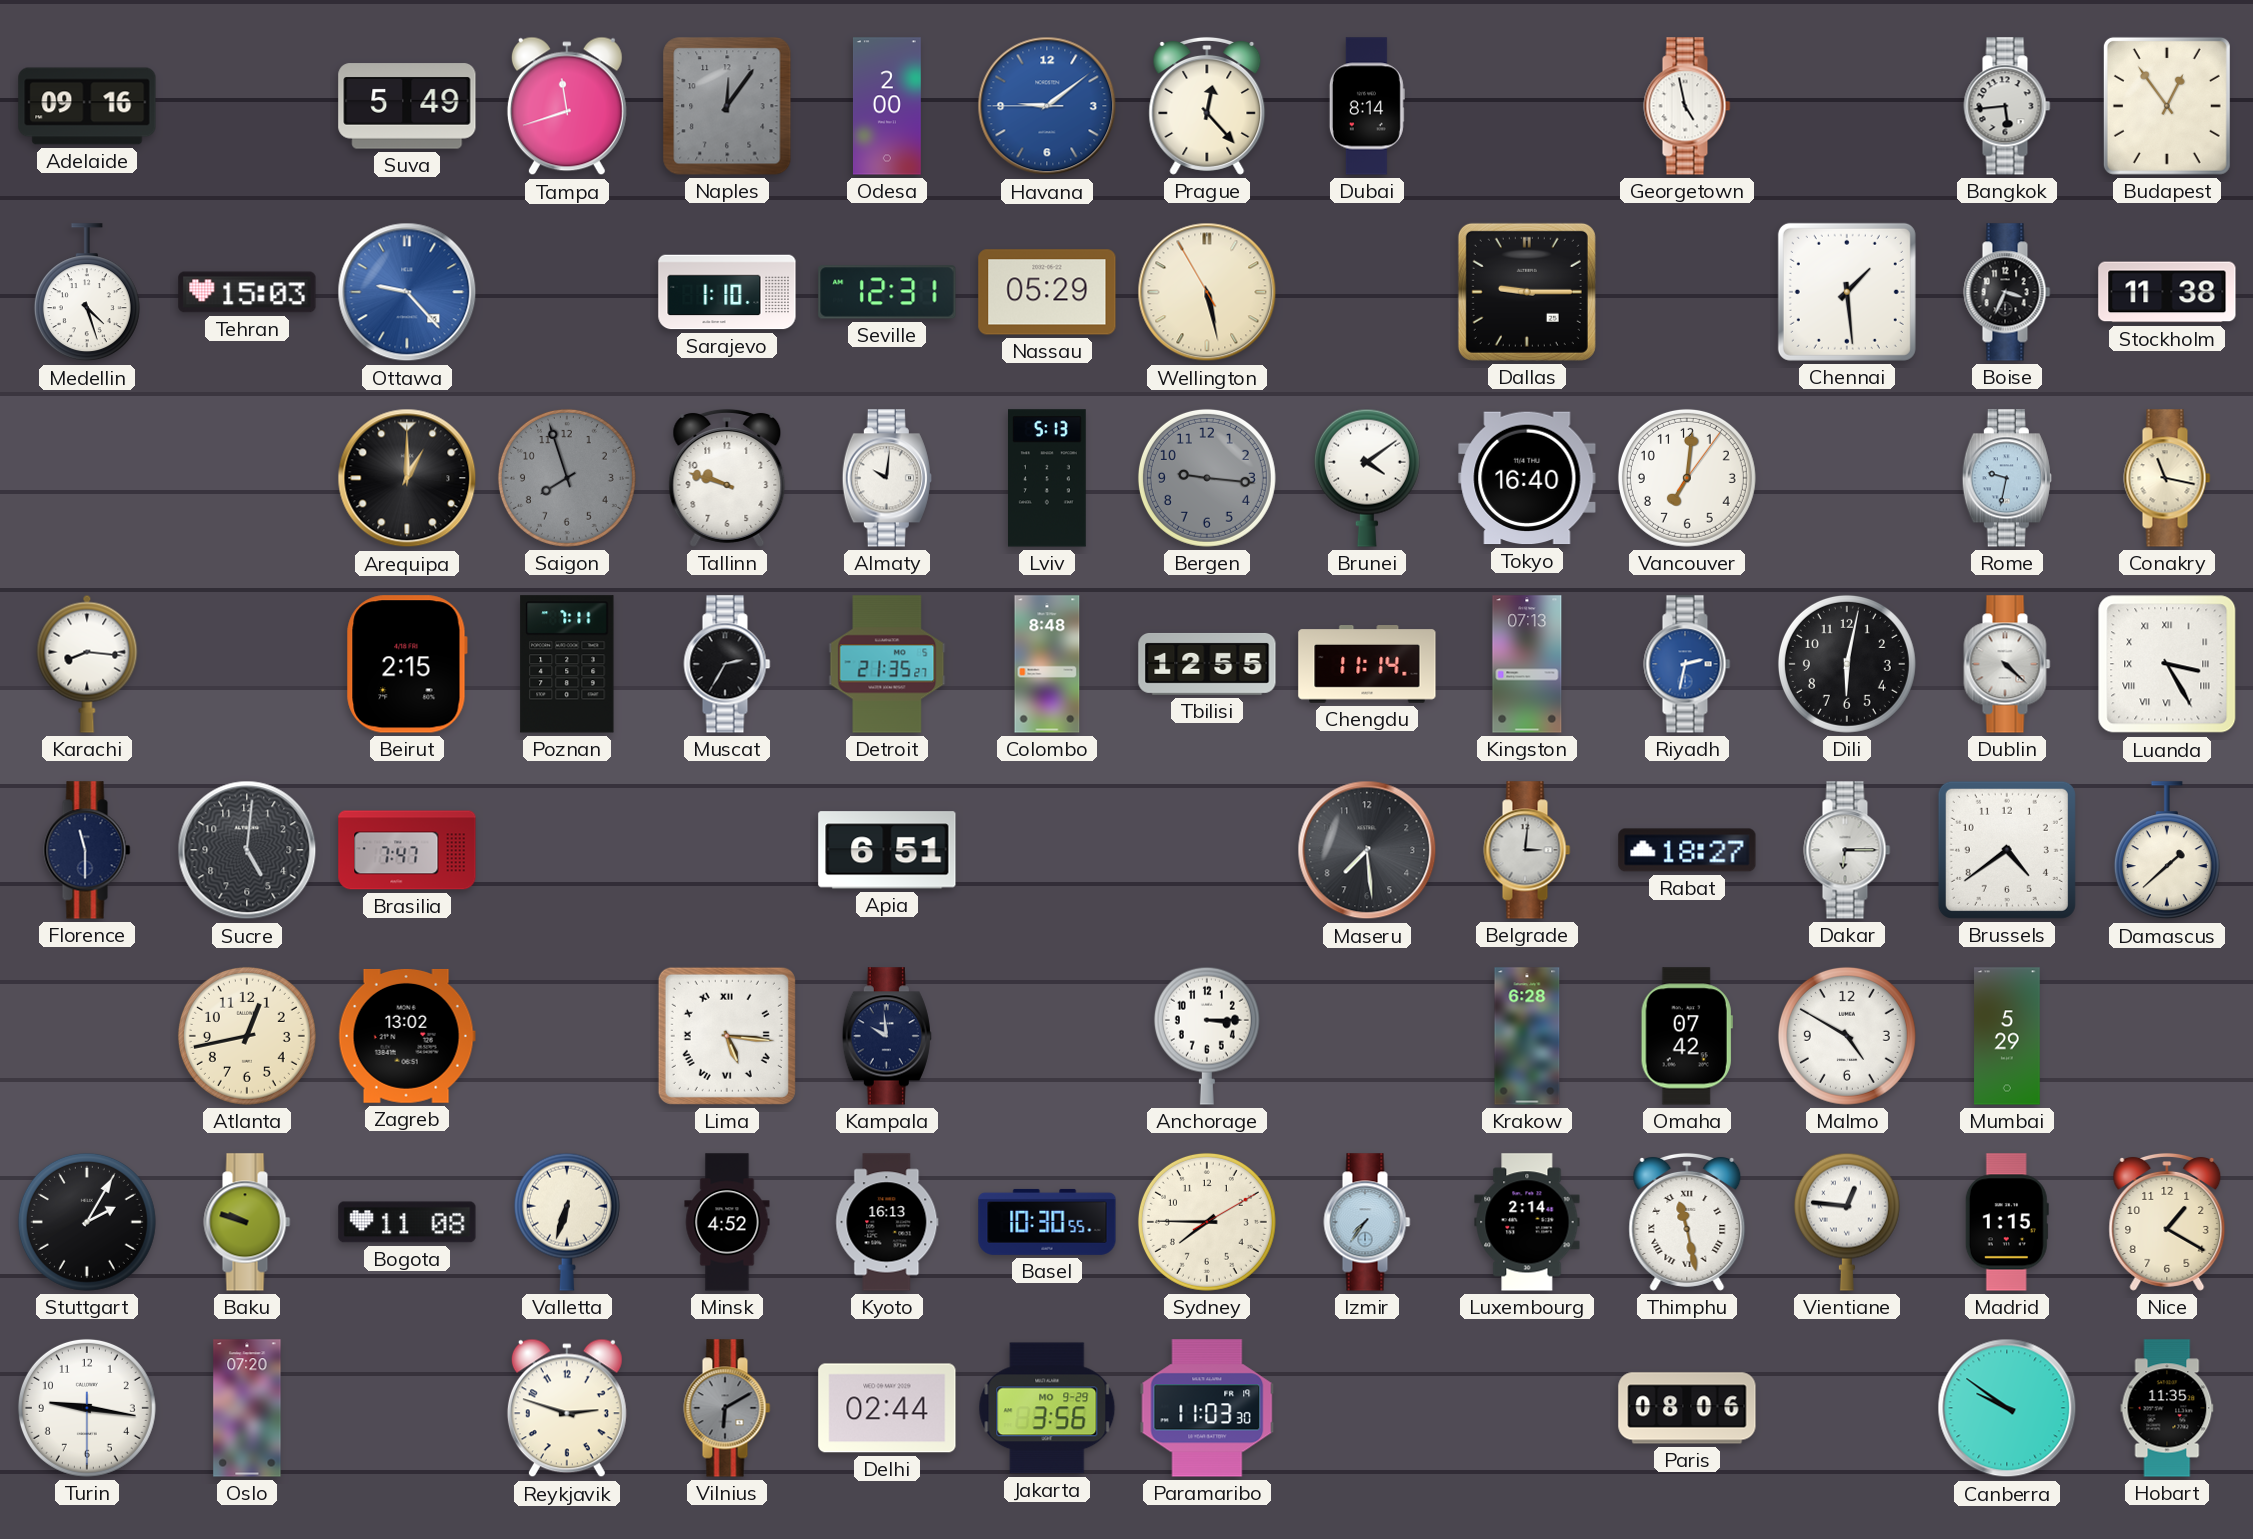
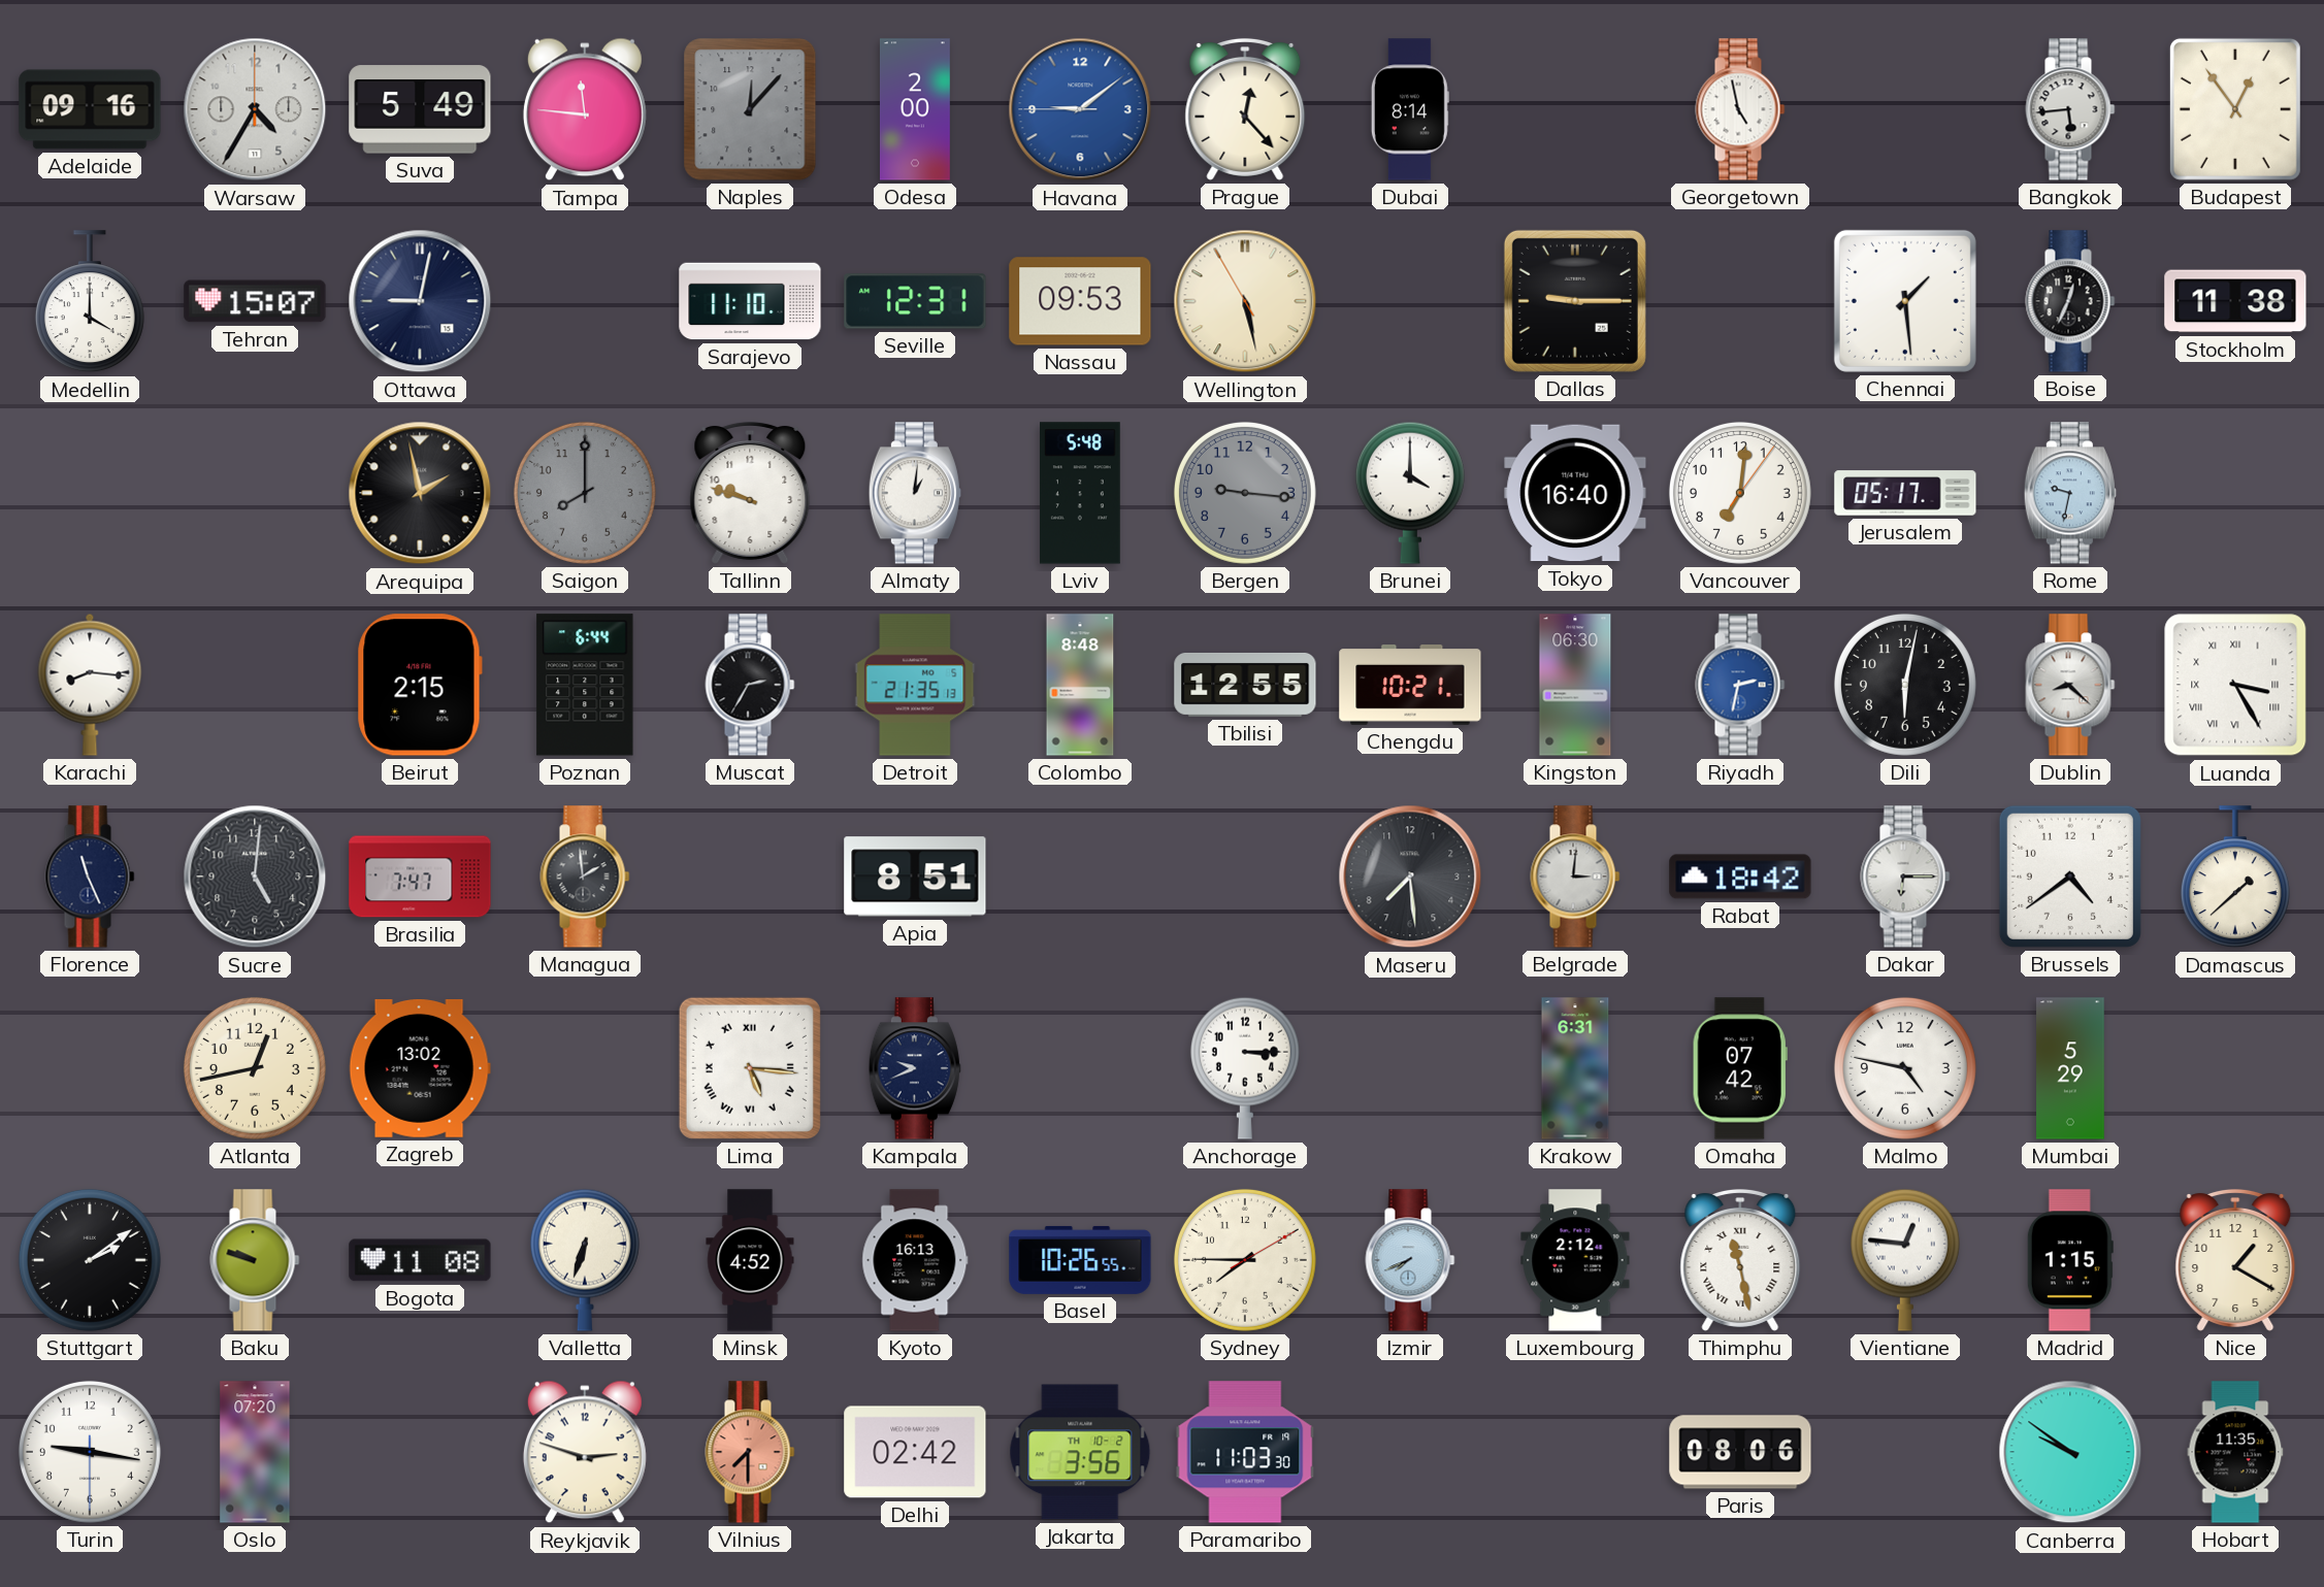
Warsaw: none -> 4:35 (255, 109)
Tampa: 11:42 -> 11:46 (585, 109)
Naples: 12:06 -> 12:07 (750, 109)
Medellin: 4:27 -> 4:00 (90, 302)
Tehran: 15:03 -> 15:07 (255, 301)
Ottawa: 9:23 -> 9:02 (420, 301)
Ottawa dial: blue -> navy (420, 301)
Sarajevo: 1:10 -> 11:10 (750, 301)
Nassau: 05:29 -> 09:53 (1080, 301)
Boise: 3:34 -> 12:34 (2070, 301)
Arequipa: 1:00 -> 1:58 (420, 493)
Saigon: 7:57 -> 8:00 (585, 493)
Almaty: 10:01 -> 1:01 (915, 493)
Lviv: 5:13 -> 5:48 (1081, 493)
Brunei: 4:09 -> 4:00 (1410, 493)
Jerusalem: none -> 05:17 (1905, 493)
Conakry: 11:17 -> none (2167, 478)
Poznan: 7:11 -> 6:44 (585, 685)
Detroit: 21:35:27 -> 21:35:13 (915, 685)
Chengdu: 11:14 -> 10:21 (1410, 686)
Kingston: 07:13 -> 06:30 (1575, 685)
Dublin: 4:22 -> 8:22 (2070, 685)
Florence: 11:30 -> 11:26 (90, 877)
Managua: none -> 1:59 (585, 877)
Apia: 6:51 -> 8:51 (915, 877)
Rabat: 18:27 -> 18:42 (1740, 877)
Kampala: 9:59 -> 9:41 (915, 1068)
Krakow: 6:28 -> 6:31 (1575, 1068)
Malmo: 4:50 -> 4:47 (1905, 1068)
Stuttgart: 2:05 -> 2:09 (90, 1260)
Basel: 10:30 -> 10:26 (1080, 1260)
Izmir: 7:36 -> 7:41 (1410, 1260)
Luxembourg: 2:14 -> 2:12 (1575, 1260)
Vilnius: 6:10 -> 7:30 (750, 1452)
Vilnius dial: grey -> salmon (750, 1452)
Delhi: 02:44 -> 02:42 (915, 1452)
Jakarta date: MO 9-29 -> TH 10-2 (1080, 1452)
